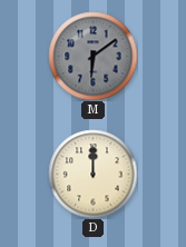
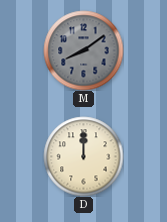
M: 6:09 -> 8:09 (83, 50)
